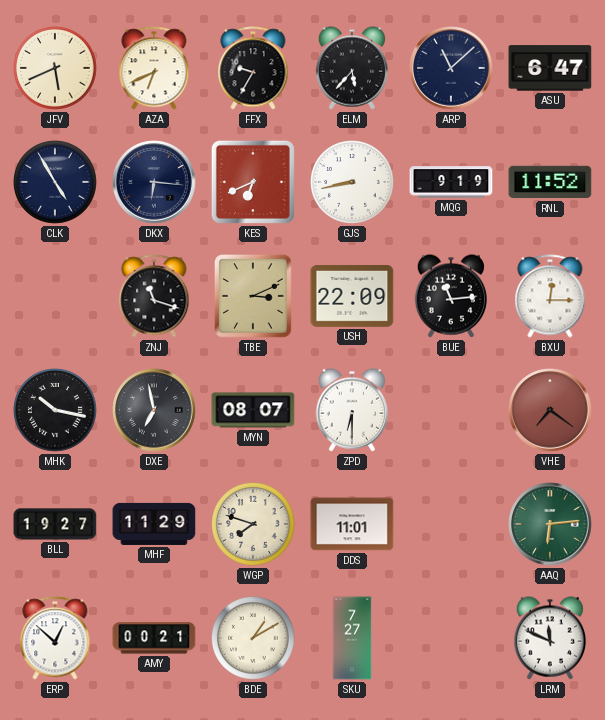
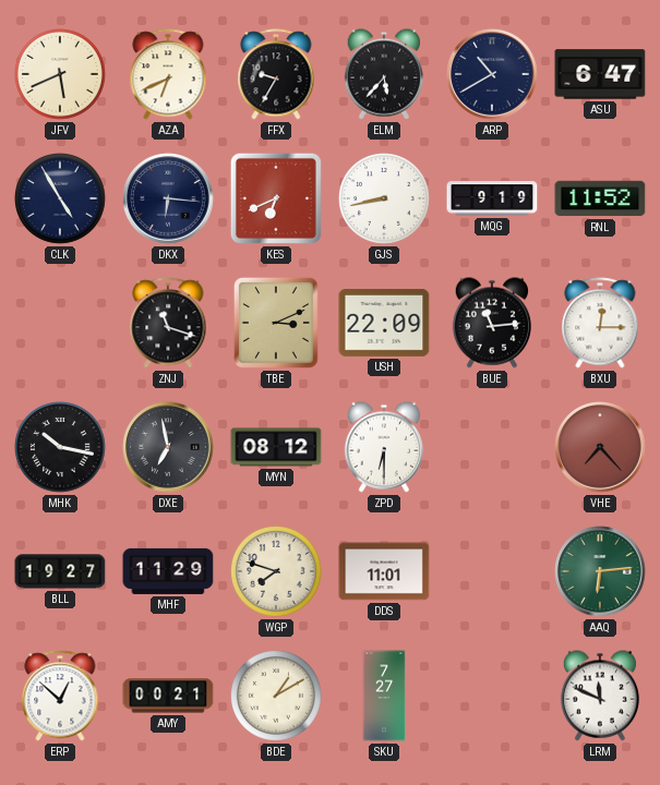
ARP: 11:08 -> 10:40 (492, 74)
MYN: 08:07 -> 08:12 (276, 447)
VHE: 7:21 -> 7:23 (600, 447)
